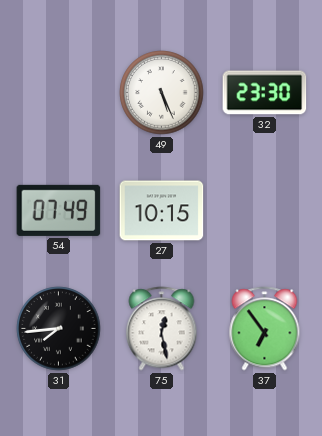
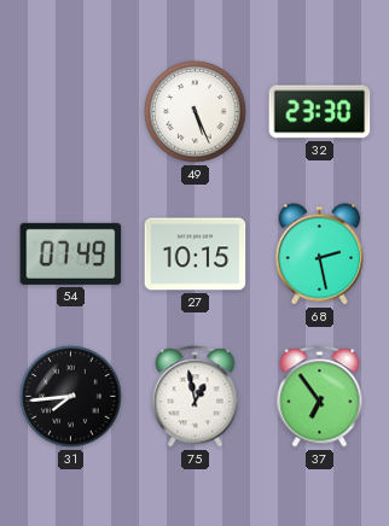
68: none -> 2:28 (319, 255)
75: 12:28 -> 12:58 (196, 397)
